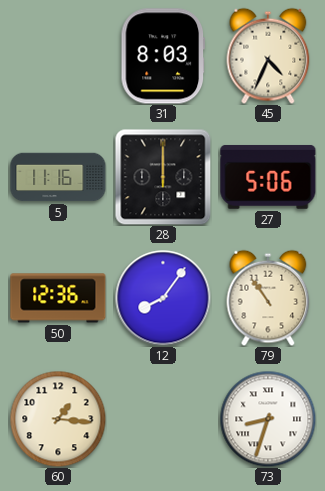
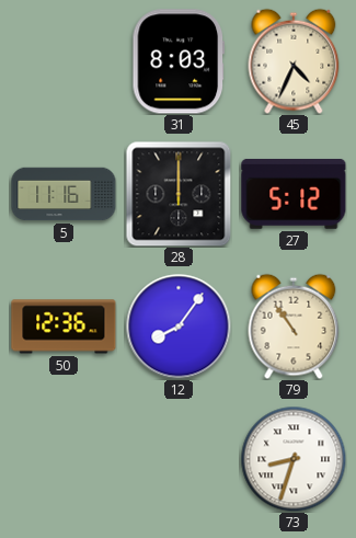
27: 5:06 -> 5:12 (294, 194)
60: 1:16 -> none (58, 419)
